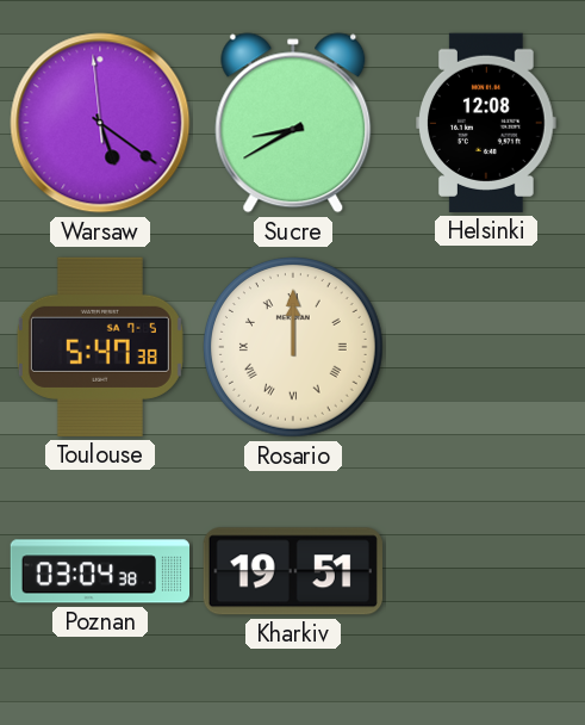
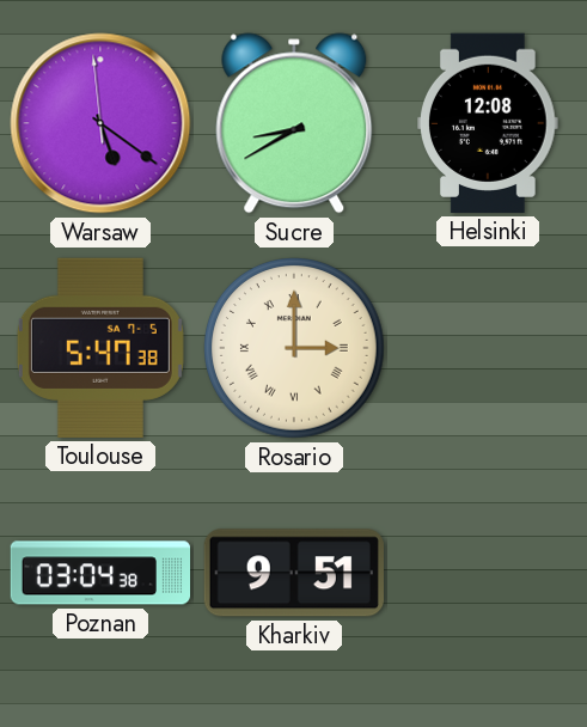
Rosario: 12:00 -> 3:00 (294, 348)
Kharkiv: 19:51 -> 9:51 (294, 573)
